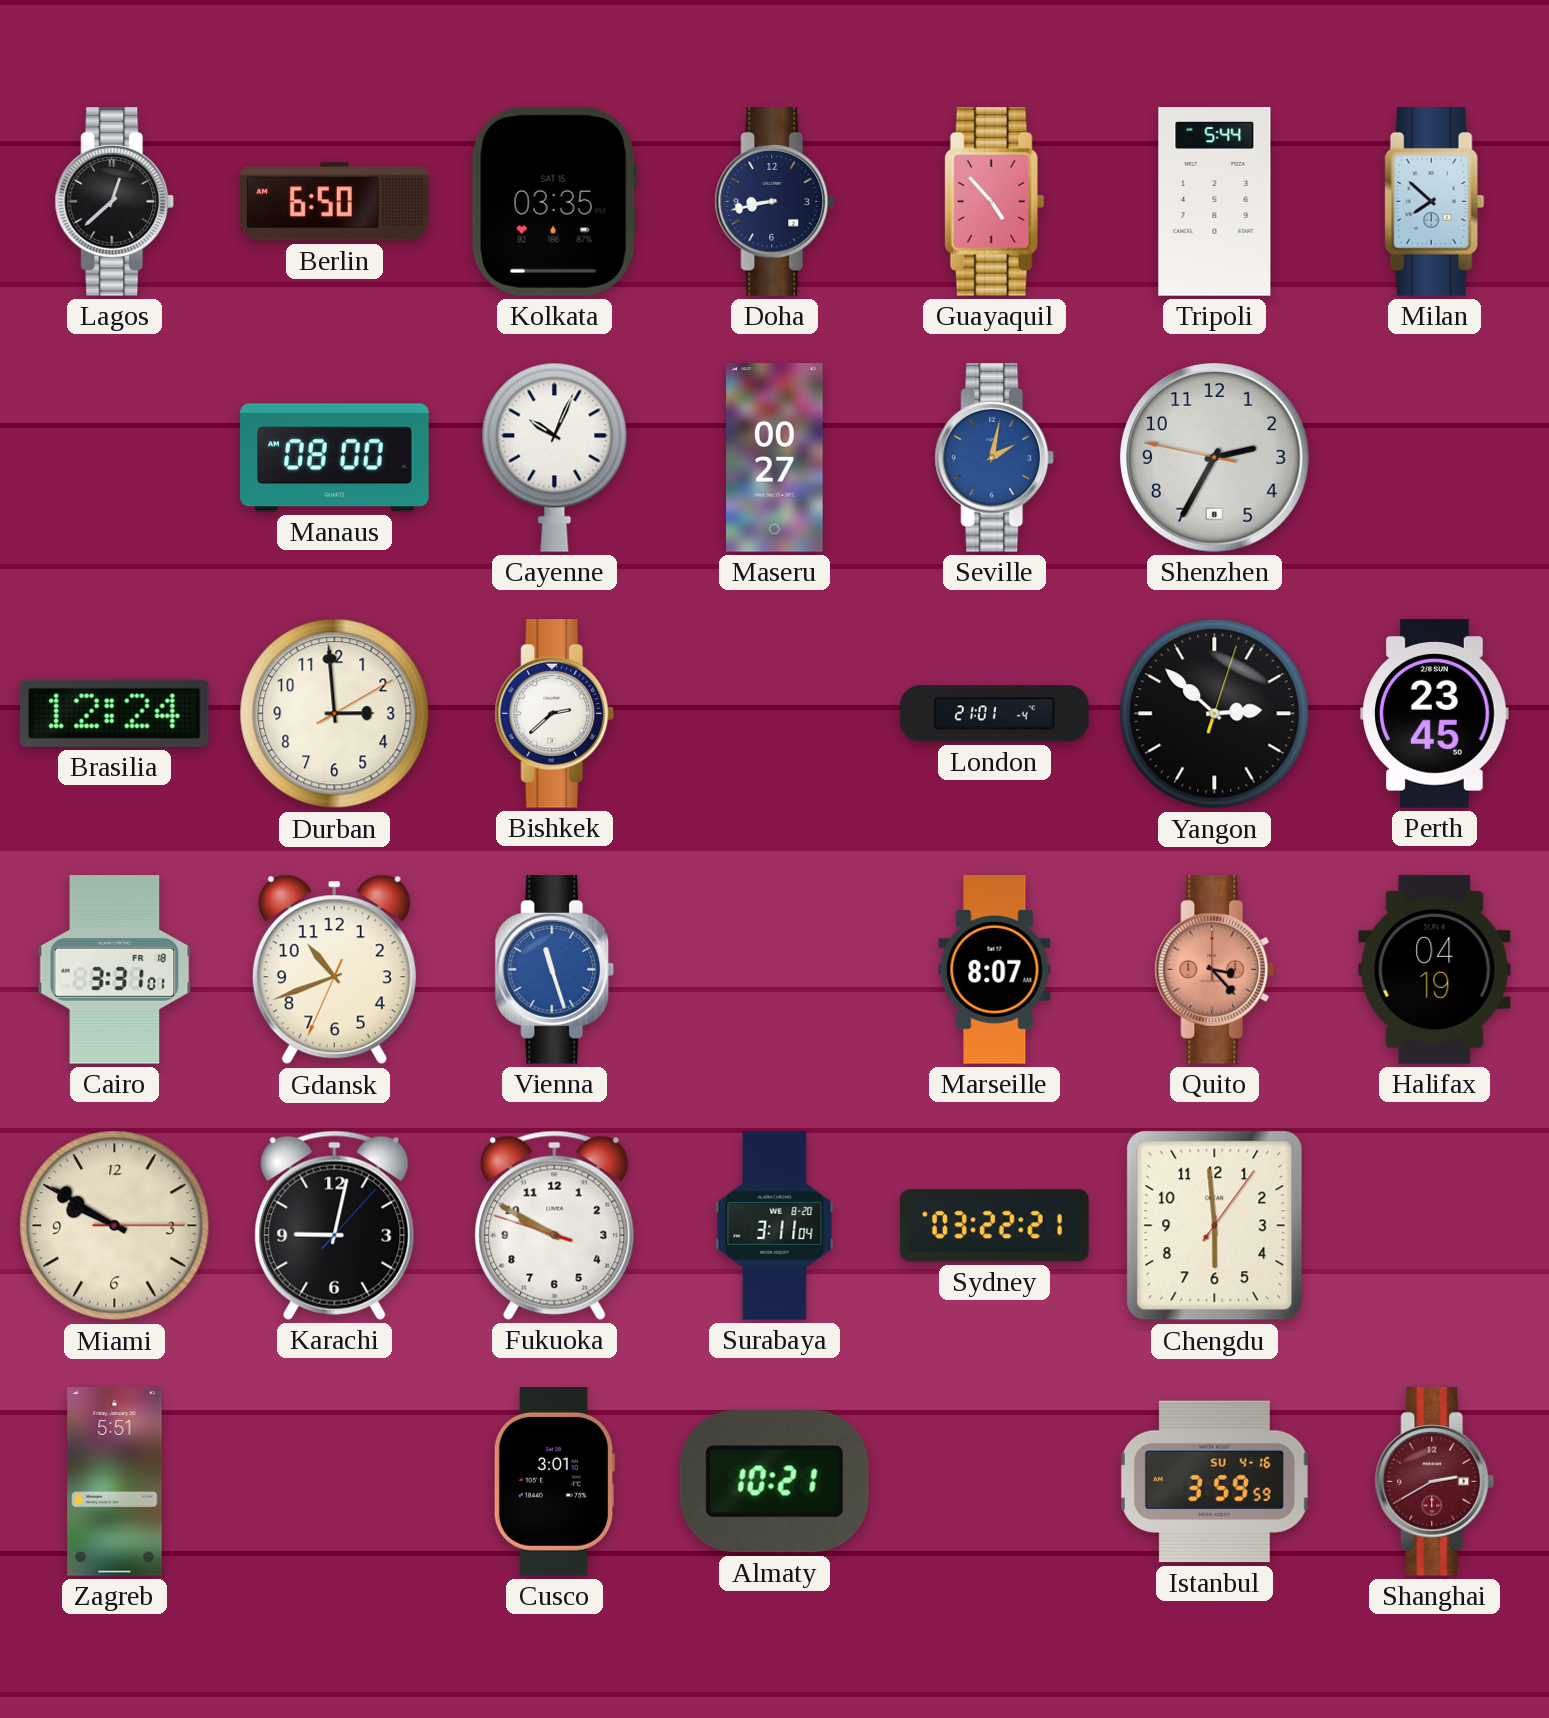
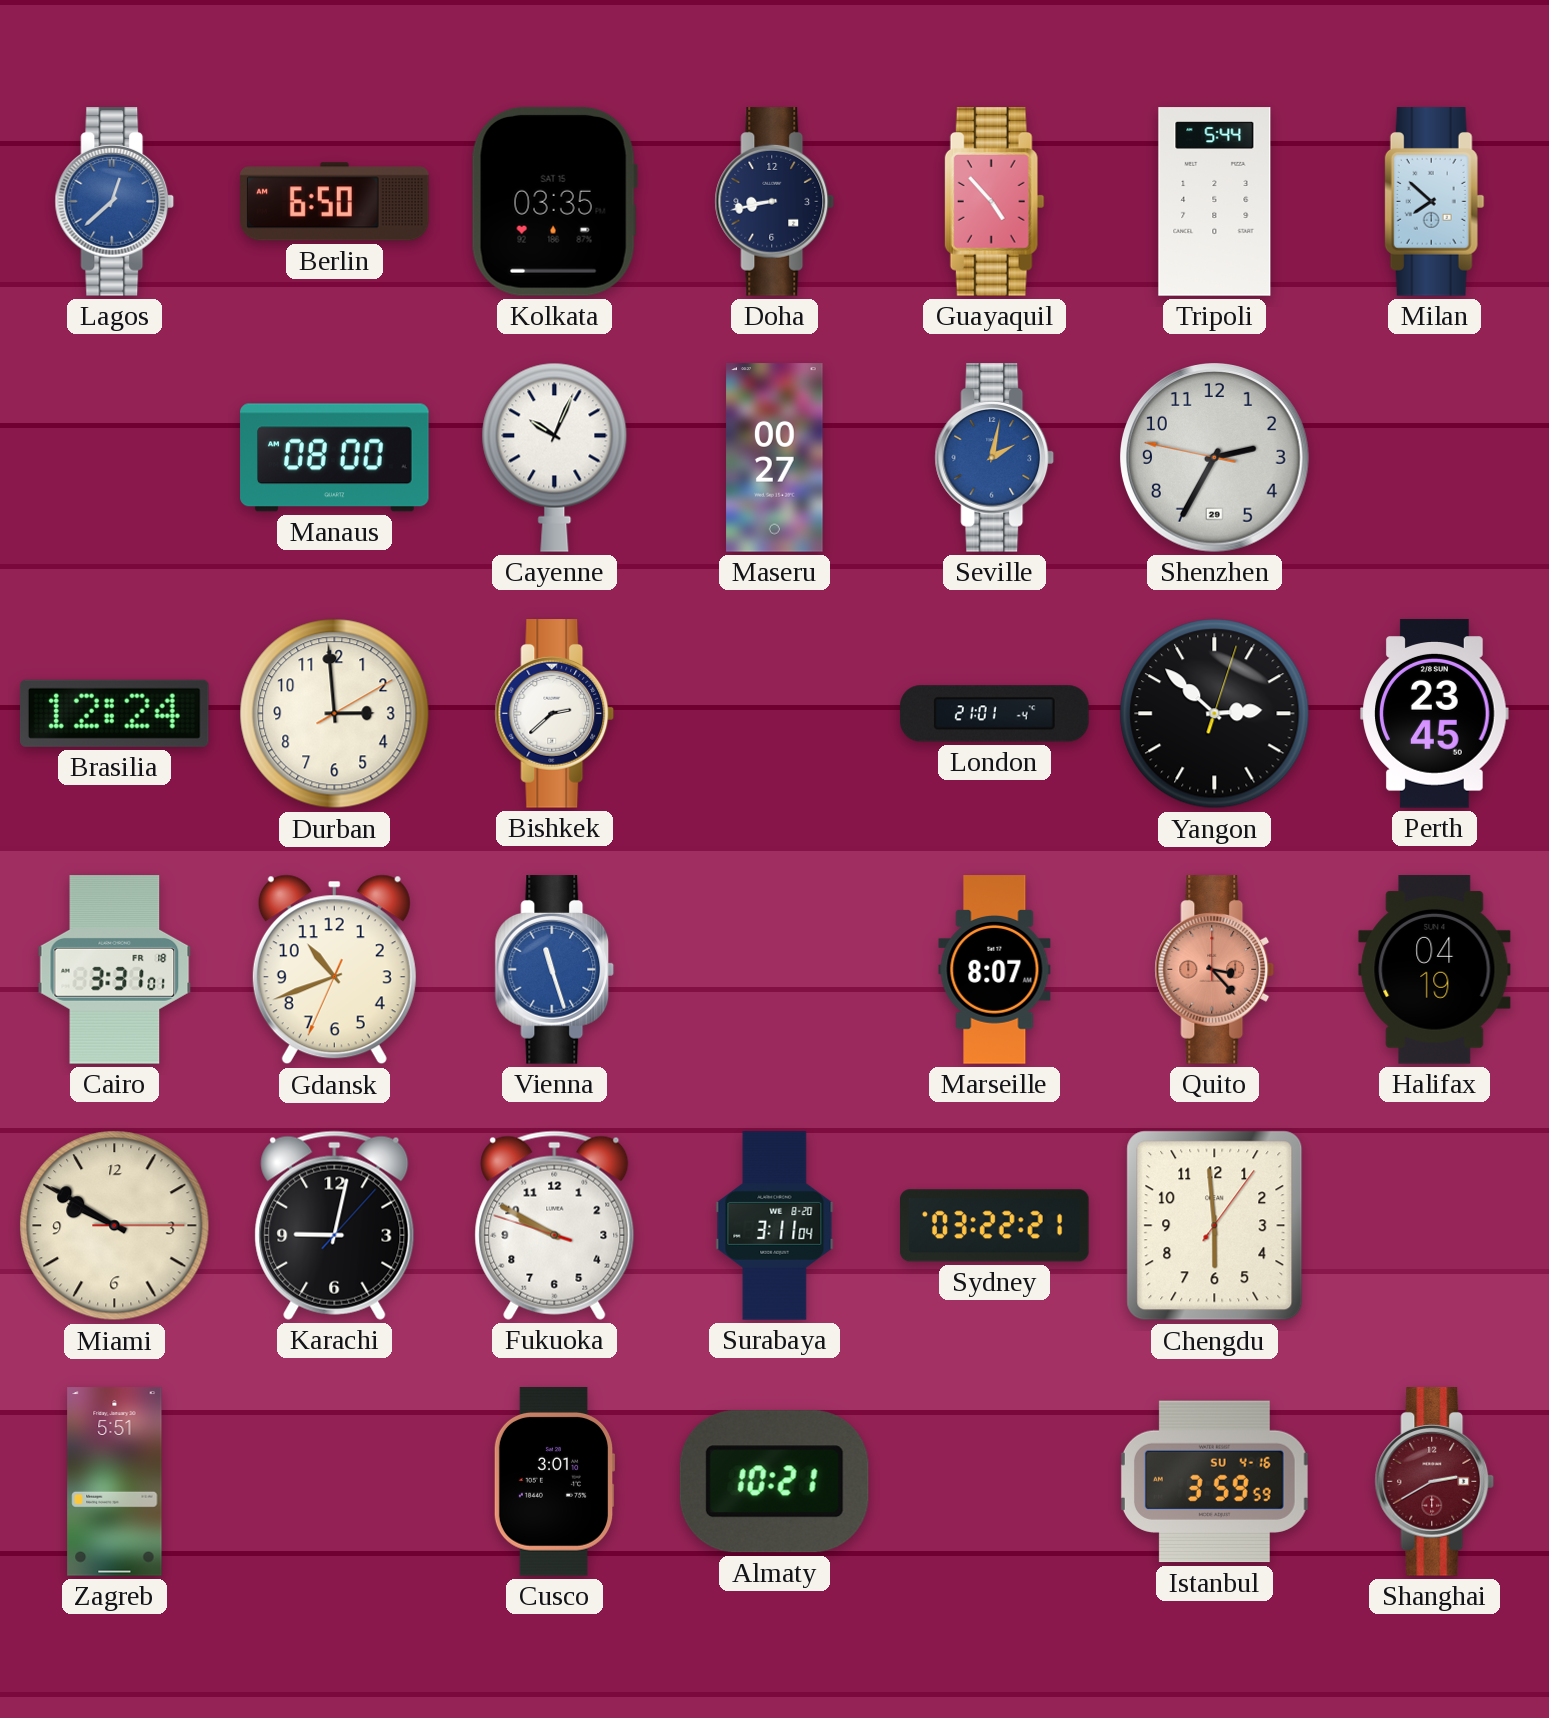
Lagos dial: black -> blue (115, 202)
Shenzhen date: 8 -> 29 (1215, 458)
